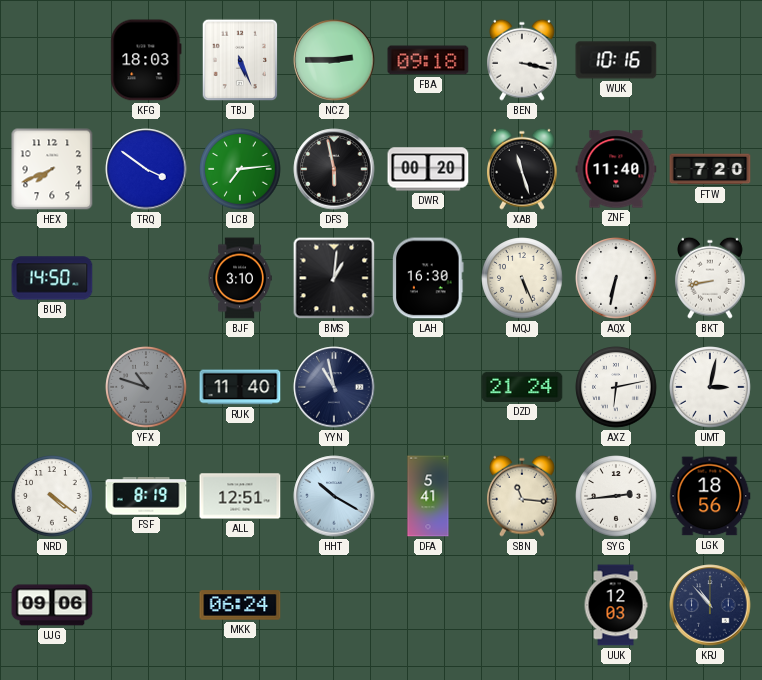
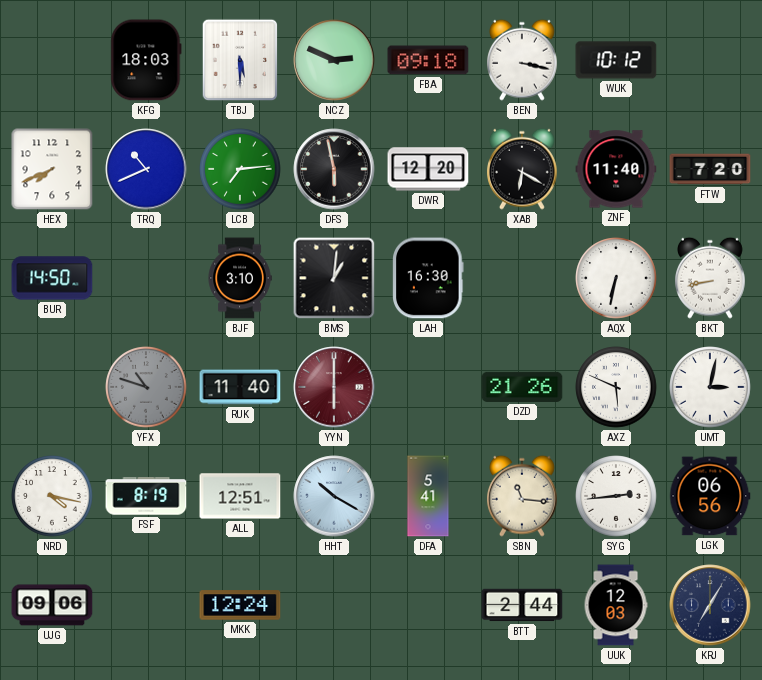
TBJ: 5:26 -> 5:30 (240, 60)
NCZ: 2:45 -> 2:49 (334, 60)
WUK: 10:16 -> 10:12 (616, 60)
TRQ: 3:51 -> 10:41 (146, 169)
DWR: 00:20 -> 12:20 (428, 169)
XAB: 11:27 -> 6:20 (523, 169)
MQJ: 5:26 -> none (522, 278)
YYN: 10:58 -> 6:00 (334, 387)
YYN dial: navy -> burgundy (334, 387)
DZD: 21:24 -> 21:26 (522, 387)
AXZ: 6:13 -> 5:49 (616, 387)
NRD: 4:21 -> 4:17 (52, 496)
LGK: 18:56 -> 06:56 (710, 496)
MKK: 06:24 -> 12:24 (240, 605)
BTT: none -> 2:44 (522, 605)
KRJ: 10:53 -> 7:05 (710, 605)
